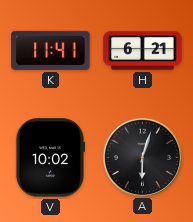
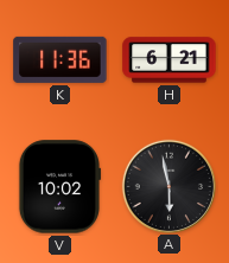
K: 11:41 -> 11:36 (61, 59)
A: 6:03 -> 5:58 (168, 186)
